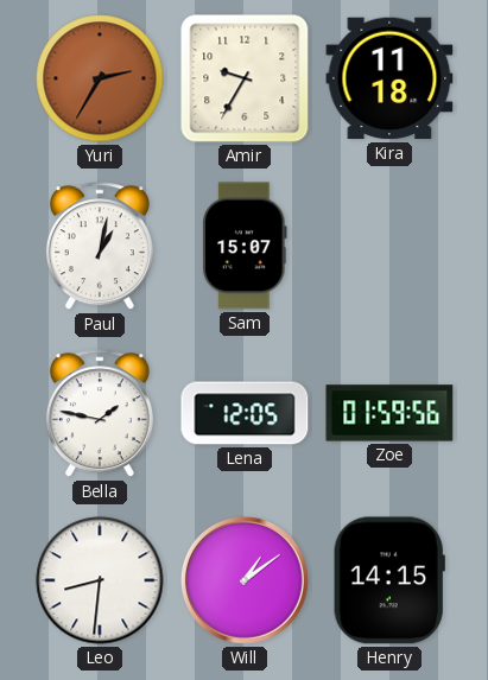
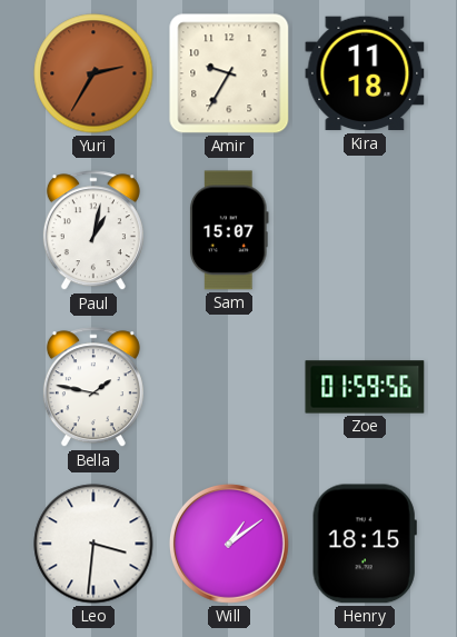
Lena: 12:05 -> none (245, 413)
Leo: 8:31 -> 3:31 (93, 544)
Henry: 14:15 -> 18:15 (365, 544)
